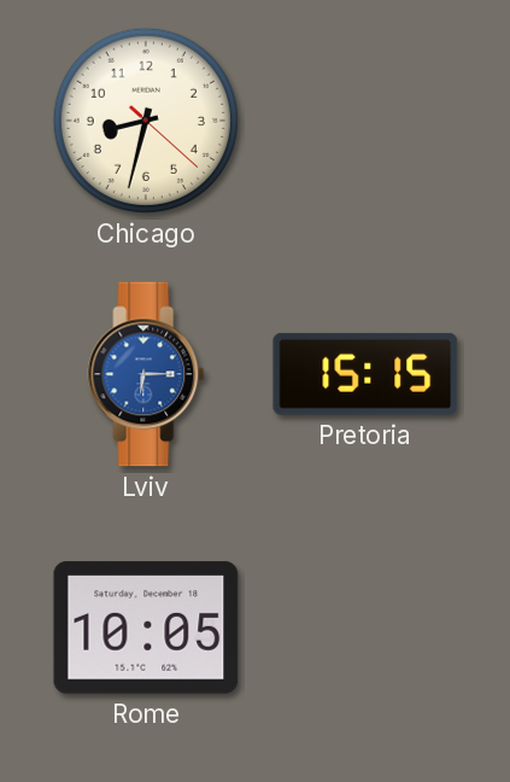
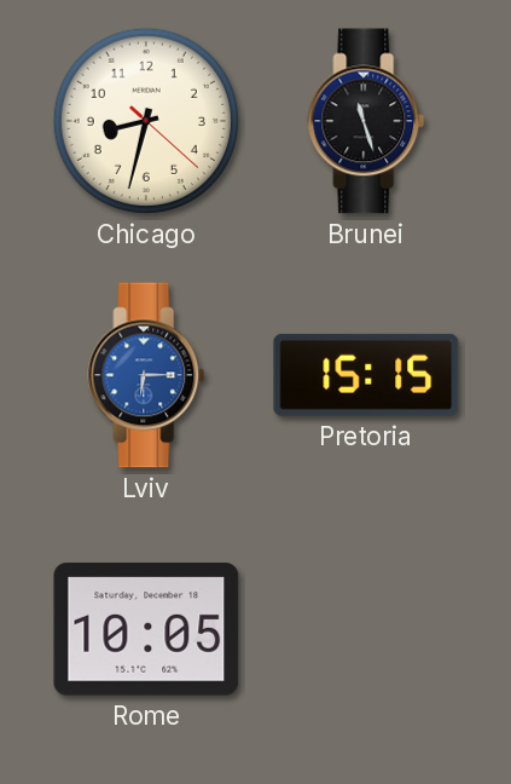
Brunei: none -> 11:27 (366, 121)
